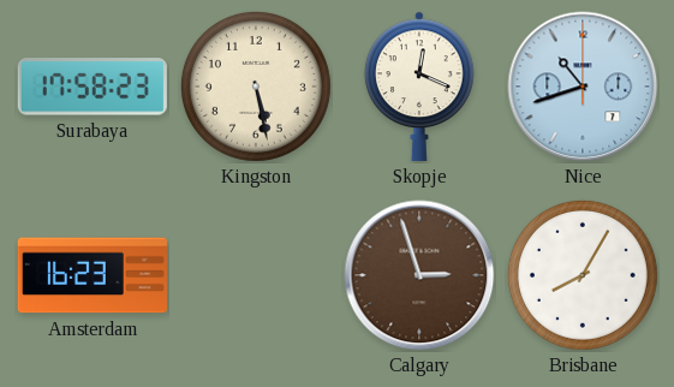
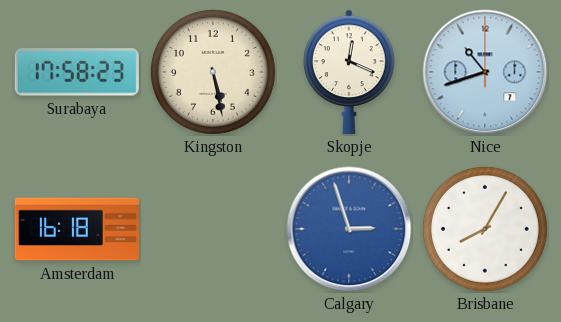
Amsterdam: 16:23 -> 16:18 (77, 229)
Calgary dial: brown -> blue (349, 229)
